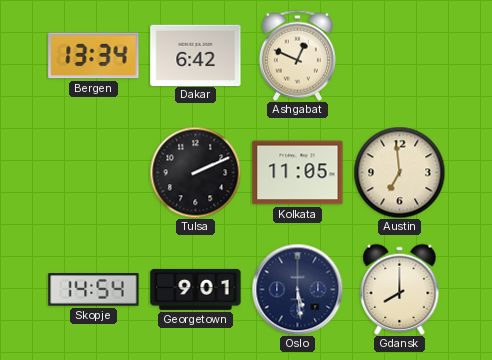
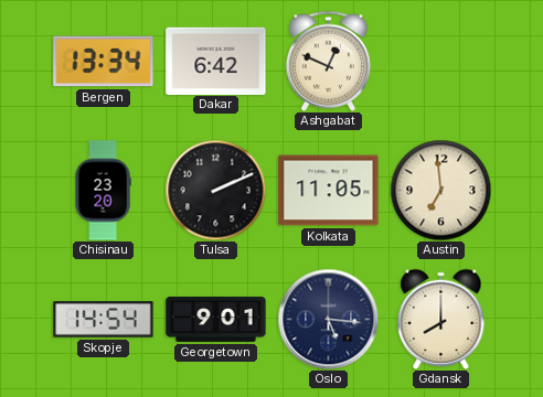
Chisinau: none -> 23:20 (103, 191)
Oslo: 5:29 -> 5:16 (328, 319)
